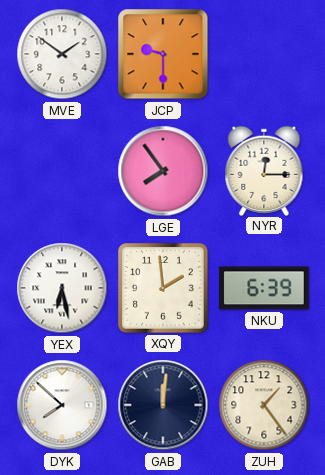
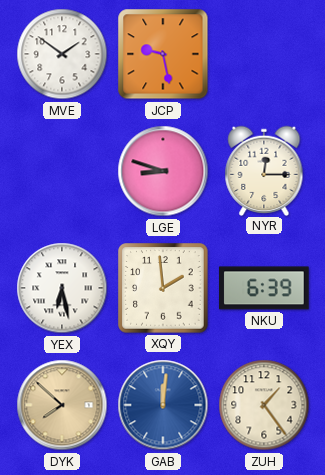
JCP: 9:30 -> 9:28 (163, 54)
LGE: 7:54 -> 8:48 (163, 171)
DYK dial: white -> champagne (62, 405)
GAB dial: navy -> blue (163, 405)
